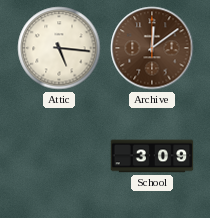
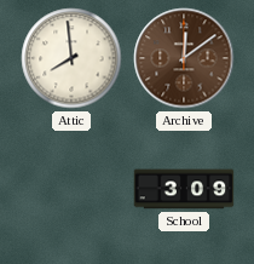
Attic: 5:16 -> 7:59 (71, 58)
